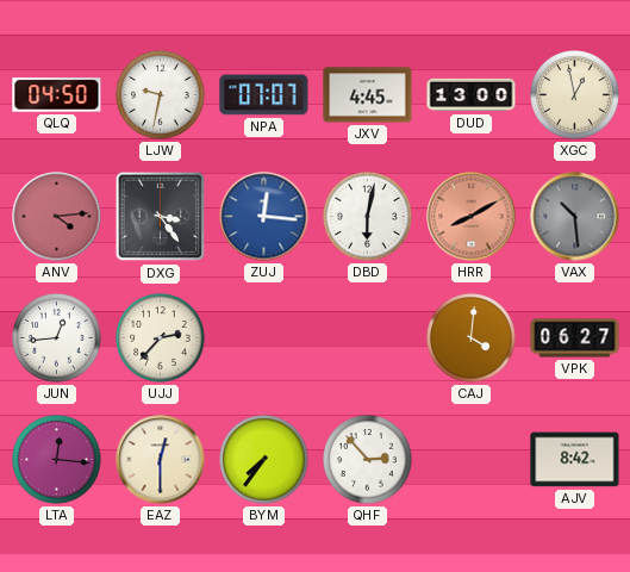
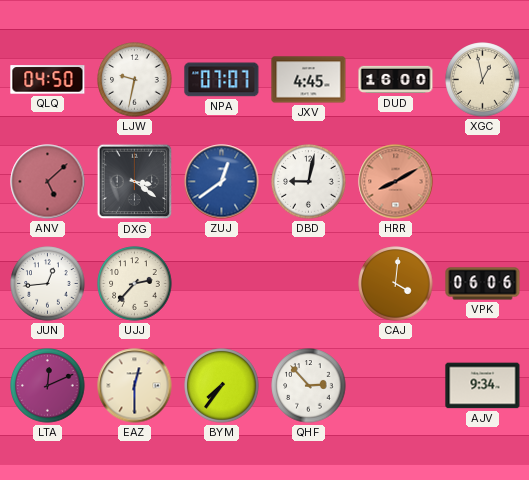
DUD: 13:00 -> 16:00 (396, 80)
ANV: 4:14 -> 5:08 (48, 182)
DXG: 3:24 -> 3:21 (135, 182)
ZUJ: 12:16 -> 12:39 (222, 182)
DBD: 6:02 -> 9:02 (309, 182)
VAX: 10:29 -> none (575, 217)
VPK: 06:27 -> 06:06 (483, 284)
LTA: 12:16 -> 12:11 (48, 386)
AJV: 8:42 -> 9:34 (483, 386)
